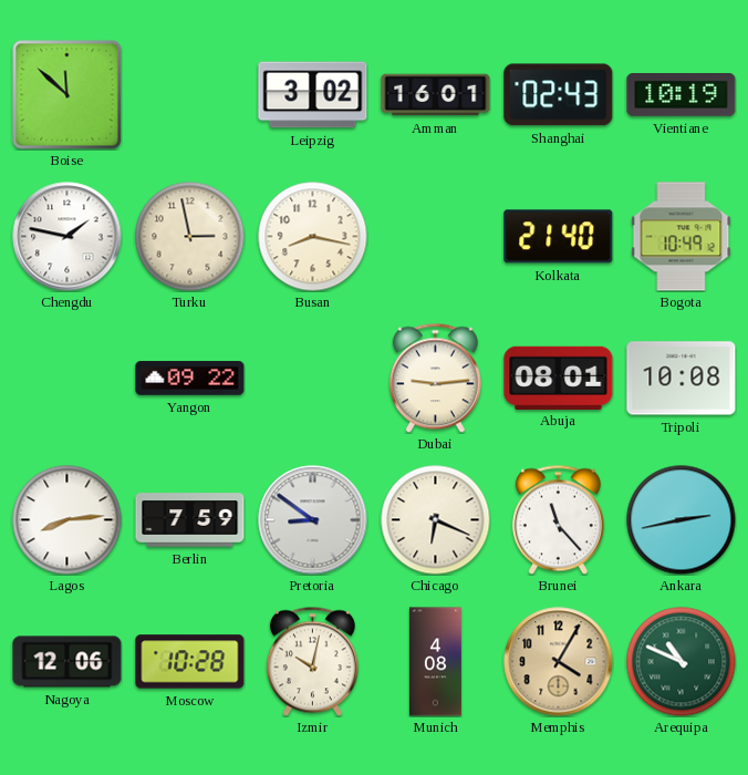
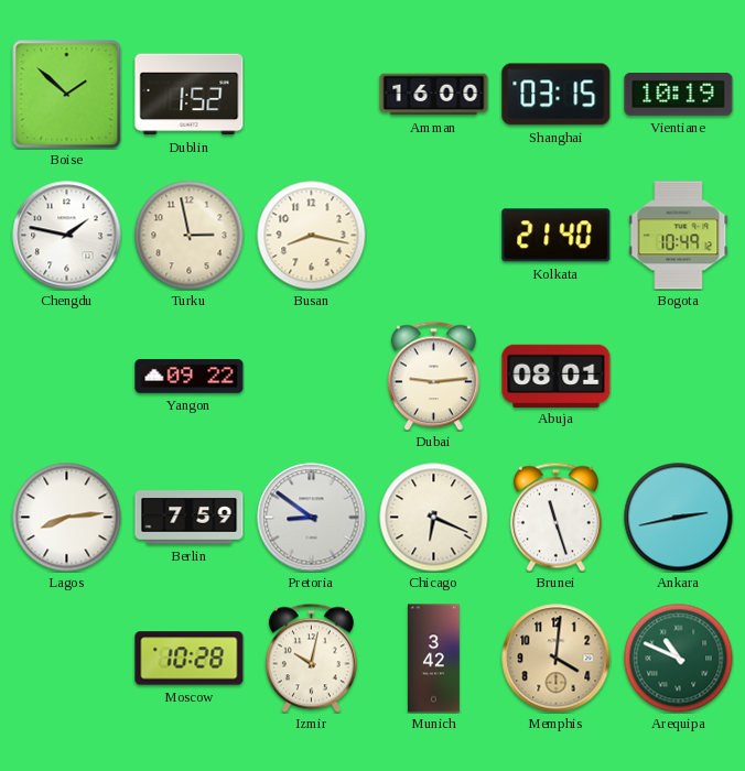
Boise: 11:52 -> 1:52 (67, 95)
Dublin: none -> 1:52 (190, 95)
Leipzig: 3:02 -> none (313, 95)
Amman: 16:01 -> 16:00 (434, 95)
Shanghai: 02:43 -> 03:15 (557, 95)
Tripoli: 10:08 -> none (682, 379)
Brunei: 11:23 -> 11:27 (555, 517)
Nagoya: 12:06 -> none (67, 662)
Munich: 4:08 -> 3:42 (433, 659)
Memphis: 4:05 -> 4:01 (557, 659)
